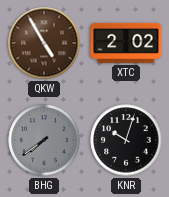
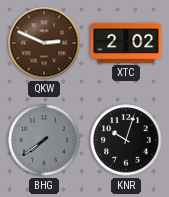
QKW: 4:55 -> 2:49 (44, 43)
